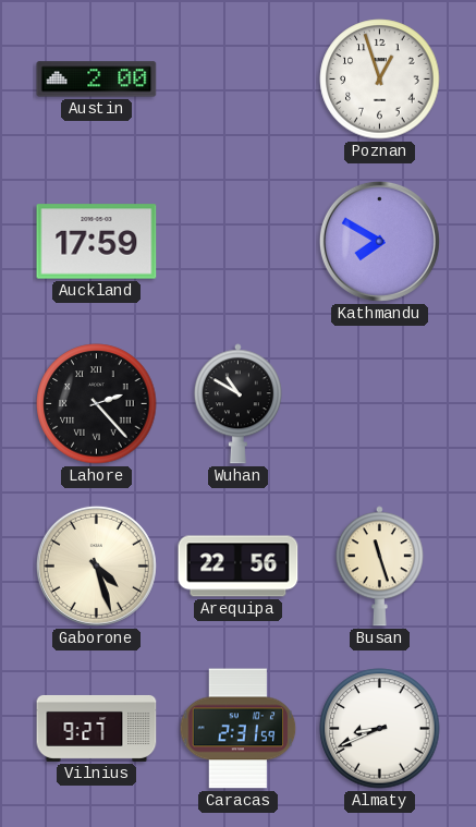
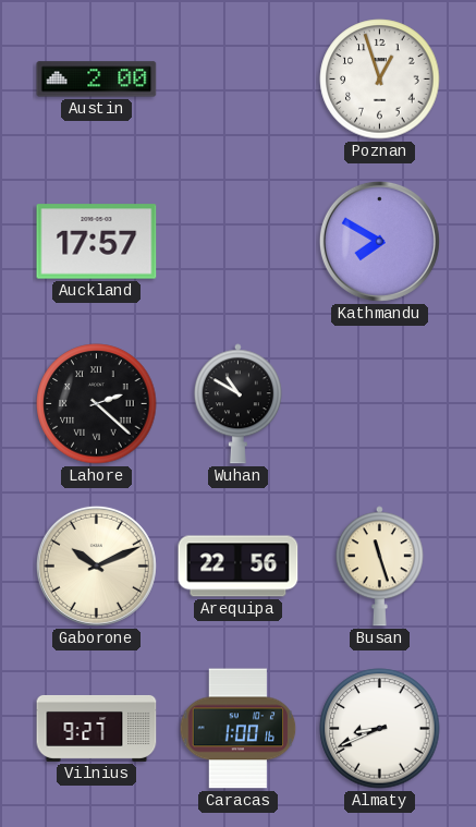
Auckland: 17:59 -> 17:57 (97, 242)
Lahore: 2:23 -> 2:22 (97, 404)
Gaborone: 4:27 -> 10:11 (96, 565)
Caracas: 2:31 -> 1:00 (239, 729)
